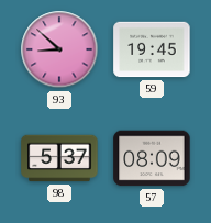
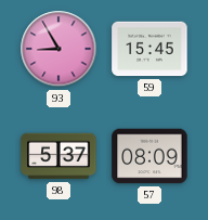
93: 8:52 -> 8:55 (58, 49)
59: 19:45 -> 15:45 (149, 49)
